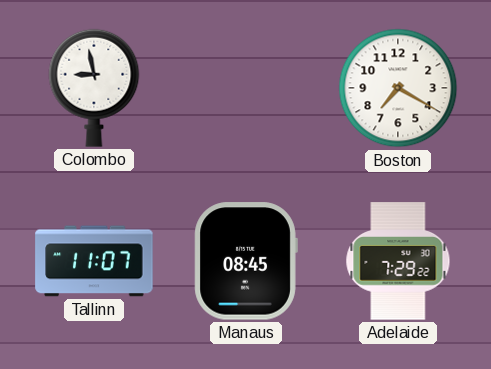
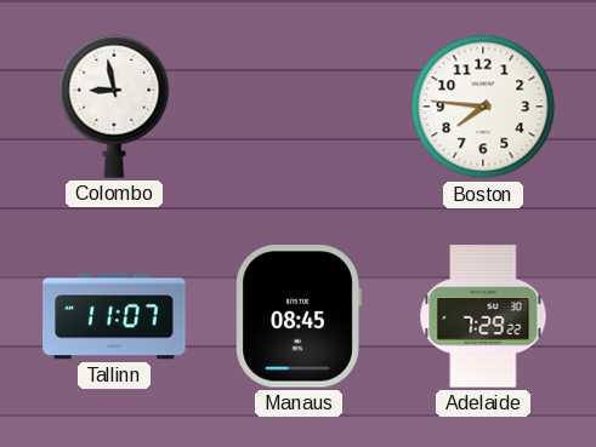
Boston: 7:20 -> 7:46 (483, 107)
